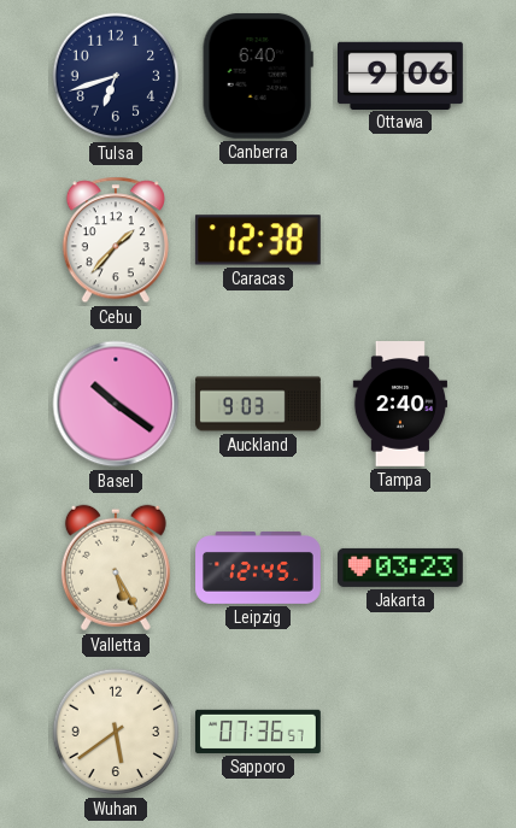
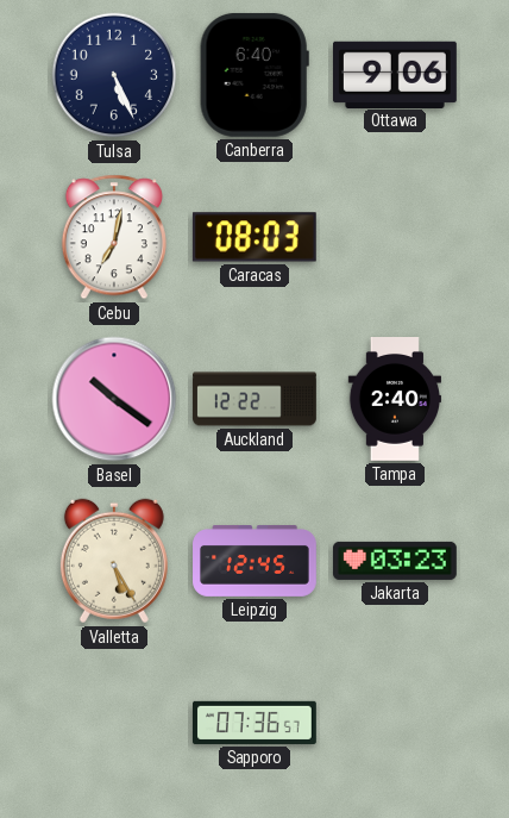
Tulsa: 6:42 -> 5:26 (114, 75)
Cebu: 1:37 -> 7:02 (114, 237)
Caracas: 12:38 -> 08:03 (254, 237)
Auckland: 9:03 -> 12:22 (254, 399)
Wuhan: 5:39 -> none (116, 732)
